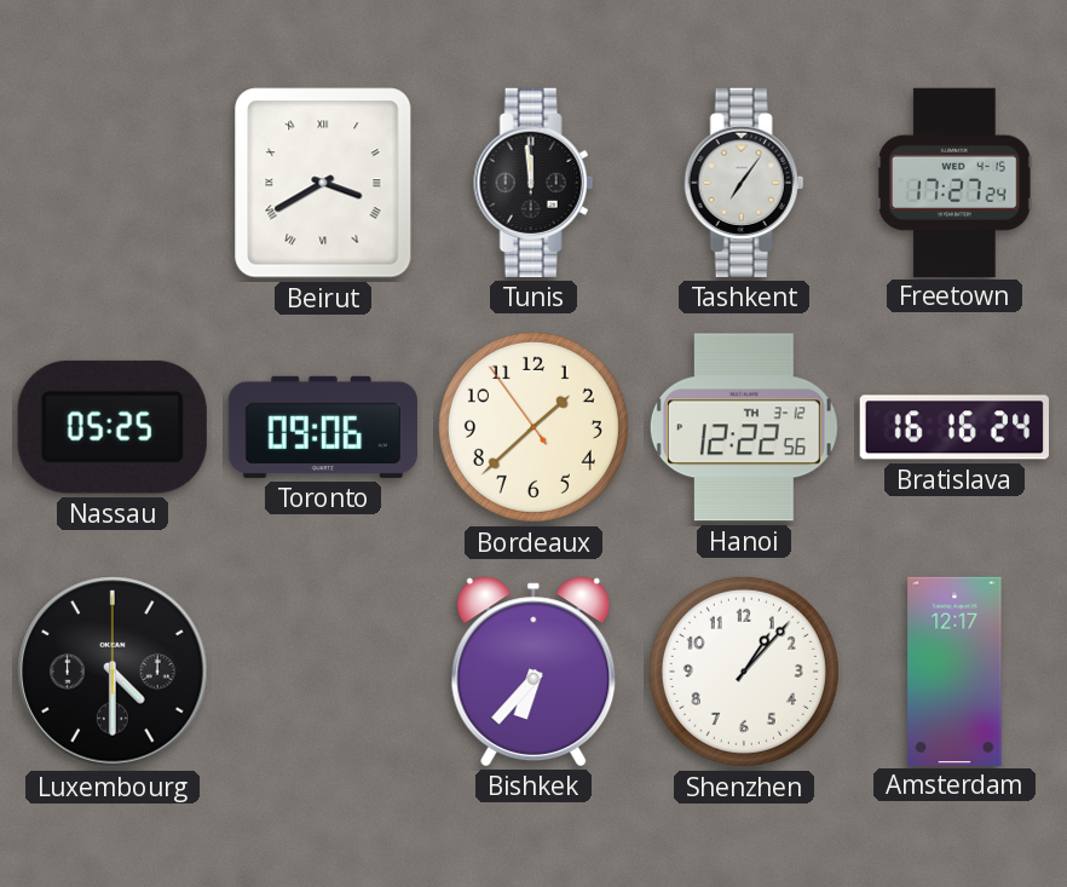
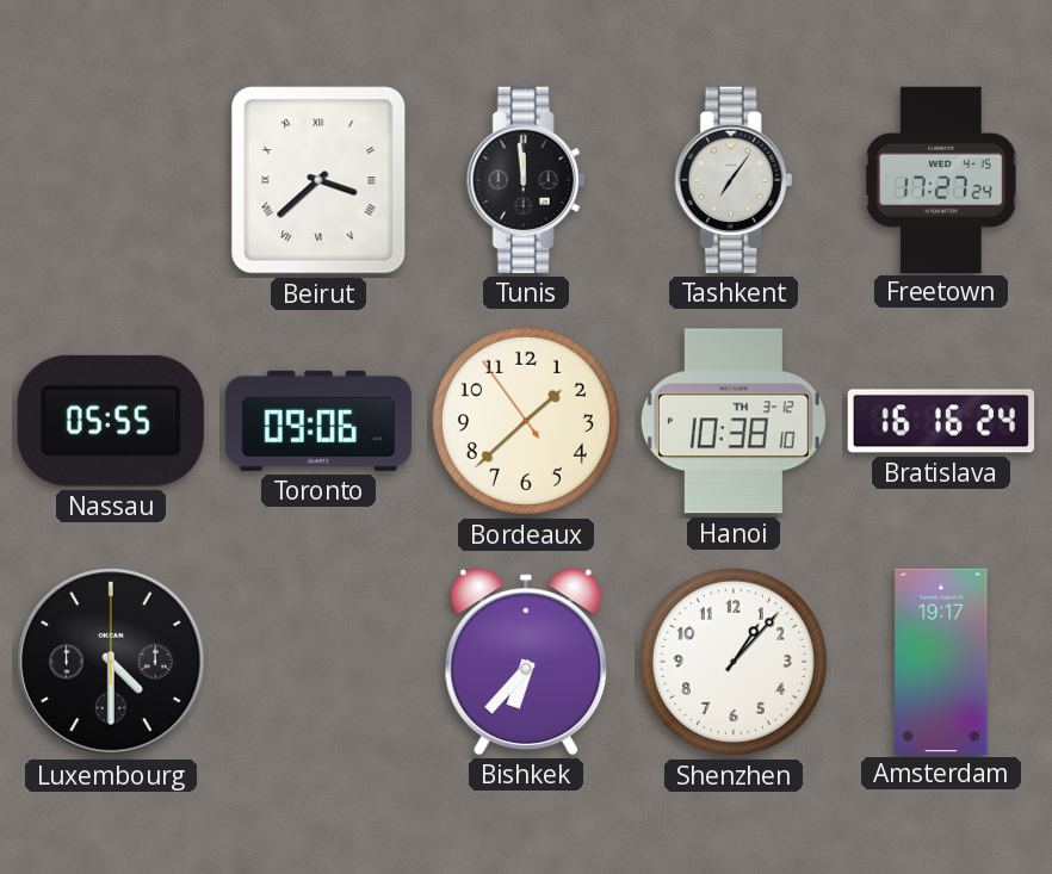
Beirut: 3:40 -> 3:38 (318, 180)
Nassau: 05:25 -> 05:55 (111, 421)
Hanoi: 12:22 -> 10:38 (734, 421)
Amsterdam: 12:17 -> 19:17 (941, 661)
